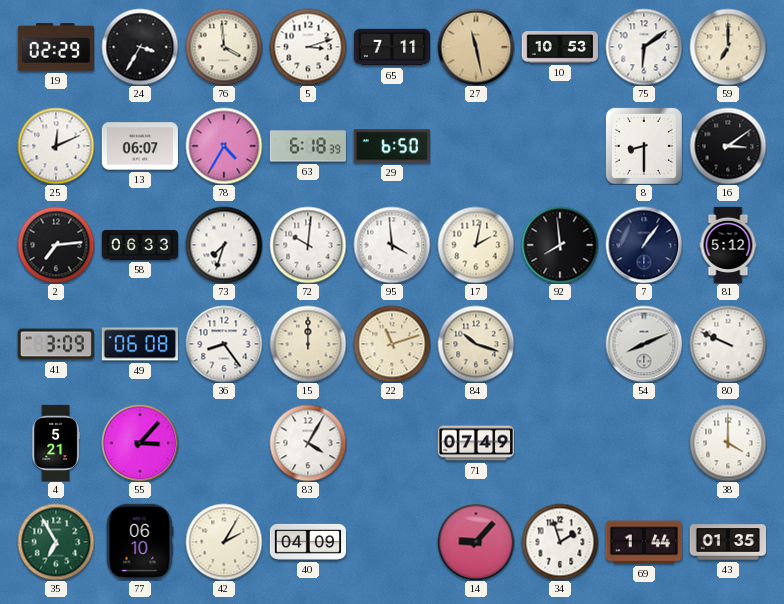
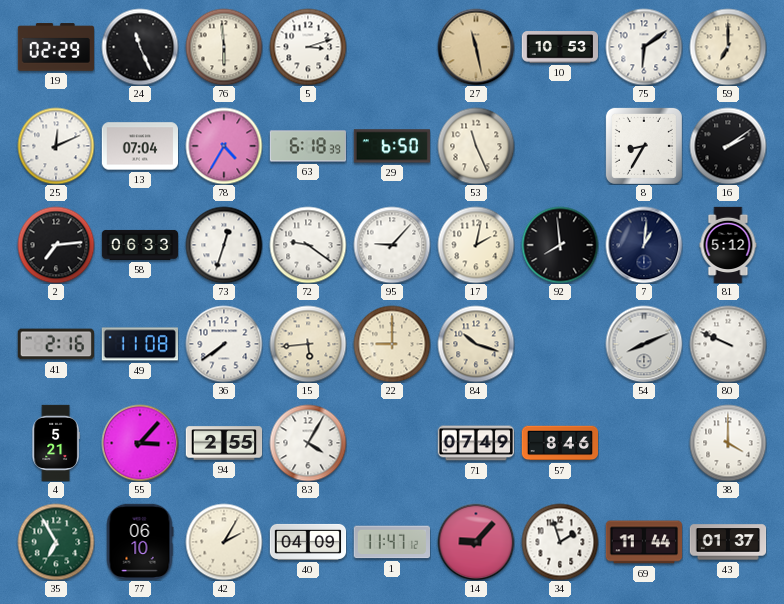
24: 3:35 -> 11:26 (140, 47)
76: 3:59 -> 5:59 (224, 47)
65: 7:11 -> none (392, 47)
13: 06:07 -> 07:04 (139, 146)
53: none -> 11:26 (476, 146)
8: 8:30 -> 8:35 (644, 146)
16: 3:09 -> 2:09 (728, 146)
73: 7:33 -> 12:33 (224, 245)
72: 10:01 -> 9:21 (308, 245)
95: 3:59 -> 9:07 (392, 245)
7: 1:06 -> 1:01 (644, 245)
41: 3:09 -> 2:16 (55, 344)
49: 06:08 -> 11:08 (139, 344)
36: 8:24 -> 7:39 (224, 344)
15: 12:00 -> 5:44 (308, 344)
22: 11:12 -> 9:00 (392, 344)
94: none -> 2:55 (224, 443)
57: none -> 8:46 (560, 443)
1: none -> 11:47 (391, 542)
69: 1:44 -> 11:44 (644, 542)
43: 01:35 -> 01:37 (728, 542)
